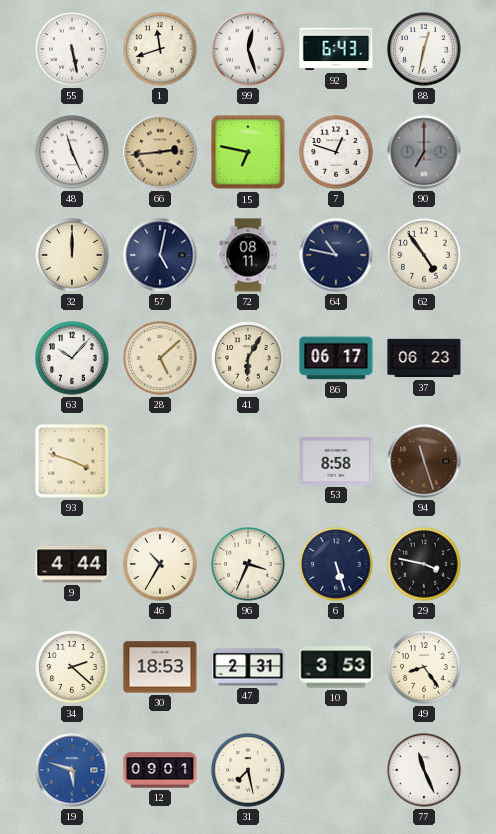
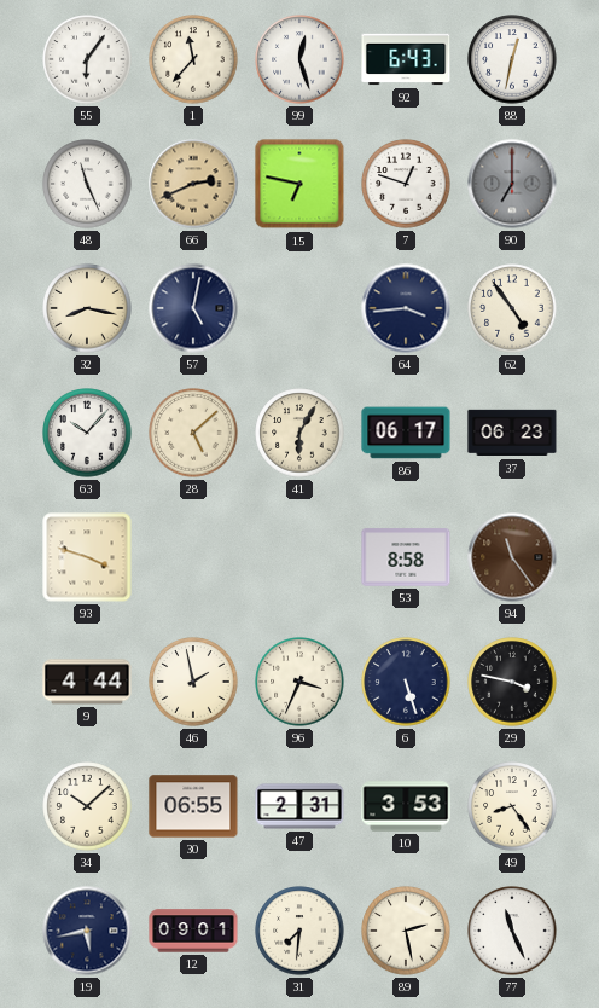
55: 5:28 -> 6:06 (87, 59)
1: 11:42 -> 11:37 (193, 59)
66: 2:44 -> 2:41 (193, 184)
32: 12:00 -> 8:17 (87, 308)
72: 08:11 -> none (248, 255)
64: 10:47 -> 3:44 (406, 308)
94: 11:27 -> 11:24 (512, 557)
46: 10:35 -> 1:58 (193, 682)
34: 2:22 -> 10:08 (87, 806)
30: 18:53 -> 06:55 (193, 806)
19: 5:48 -> 5:43 (87, 931)
19 dial: blue -> navy (87, 931)
31: 7:28 -> 7:31 (299, 931)
89: none -> 2:28 (406, 931)
